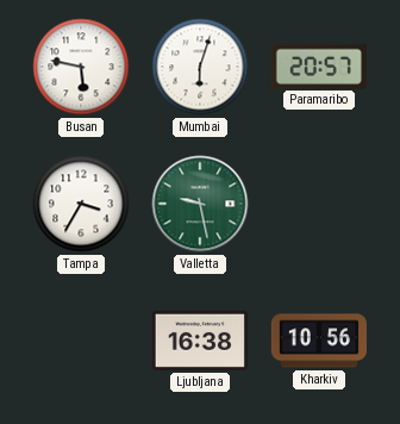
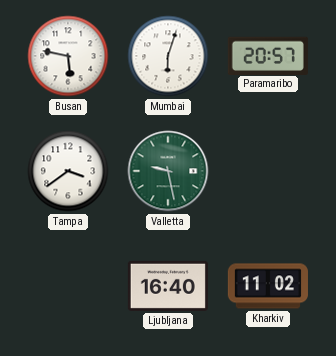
Tampa: 3:35 -> 3:39 (68, 171)
Ljubljana: 16:38 -> 16:40 (168, 286)
Kharkiv: 10:56 -> 11:02 (268, 286)
